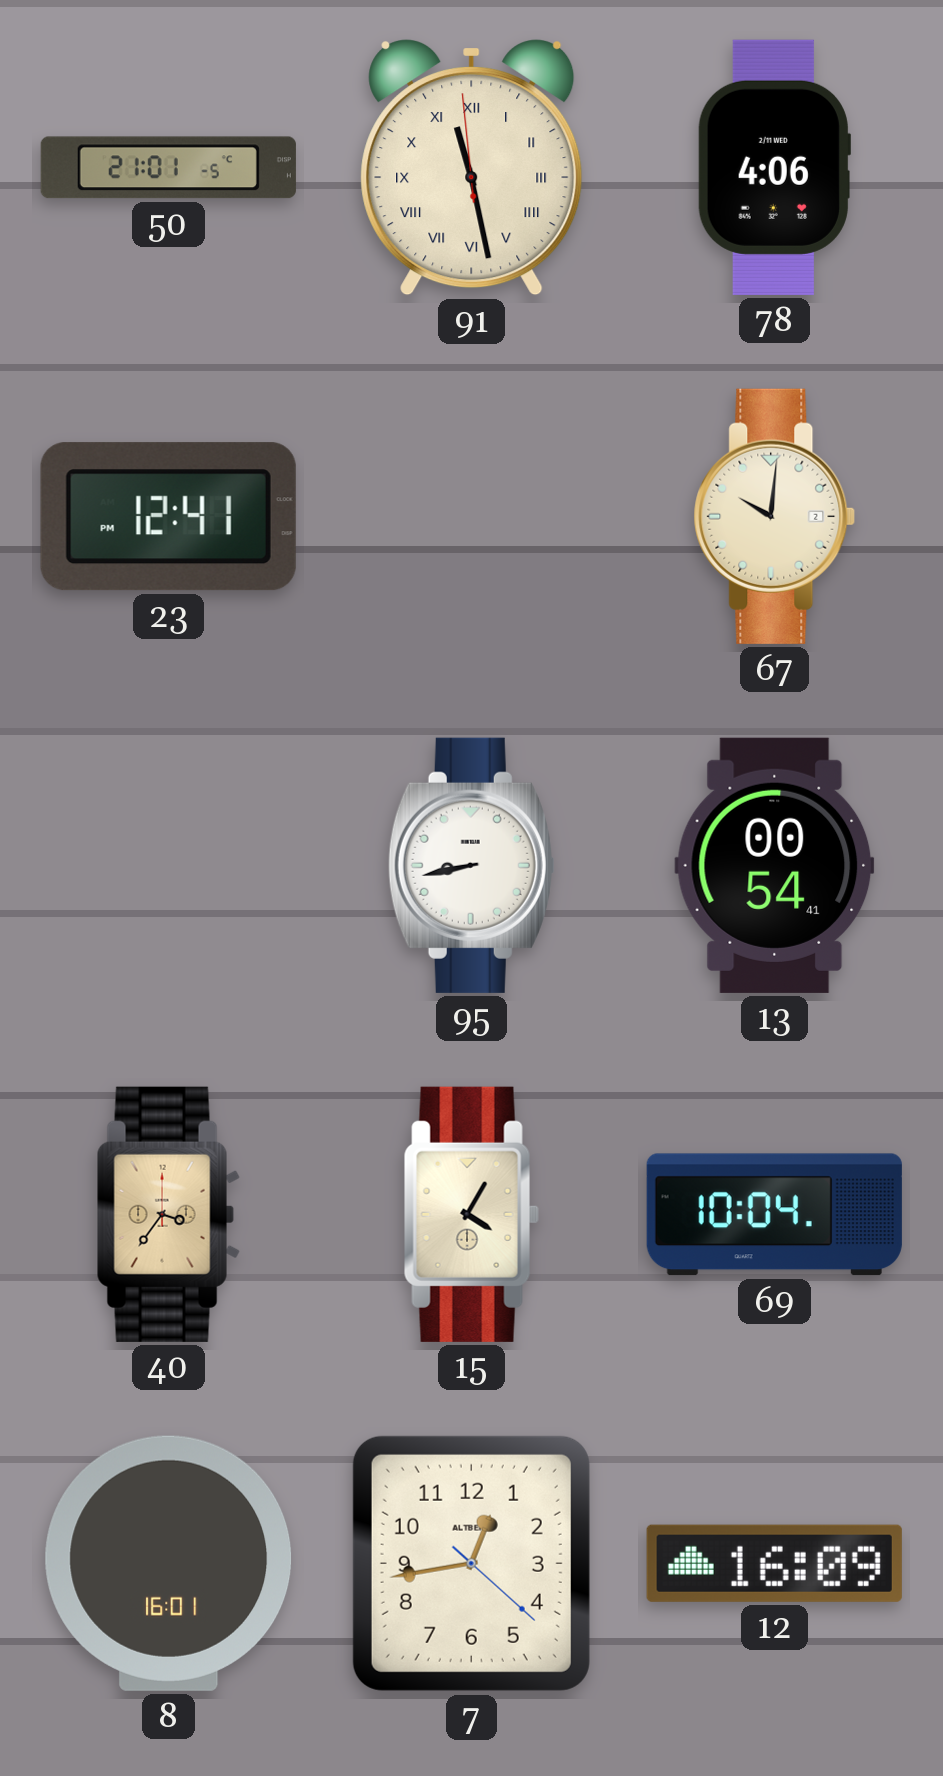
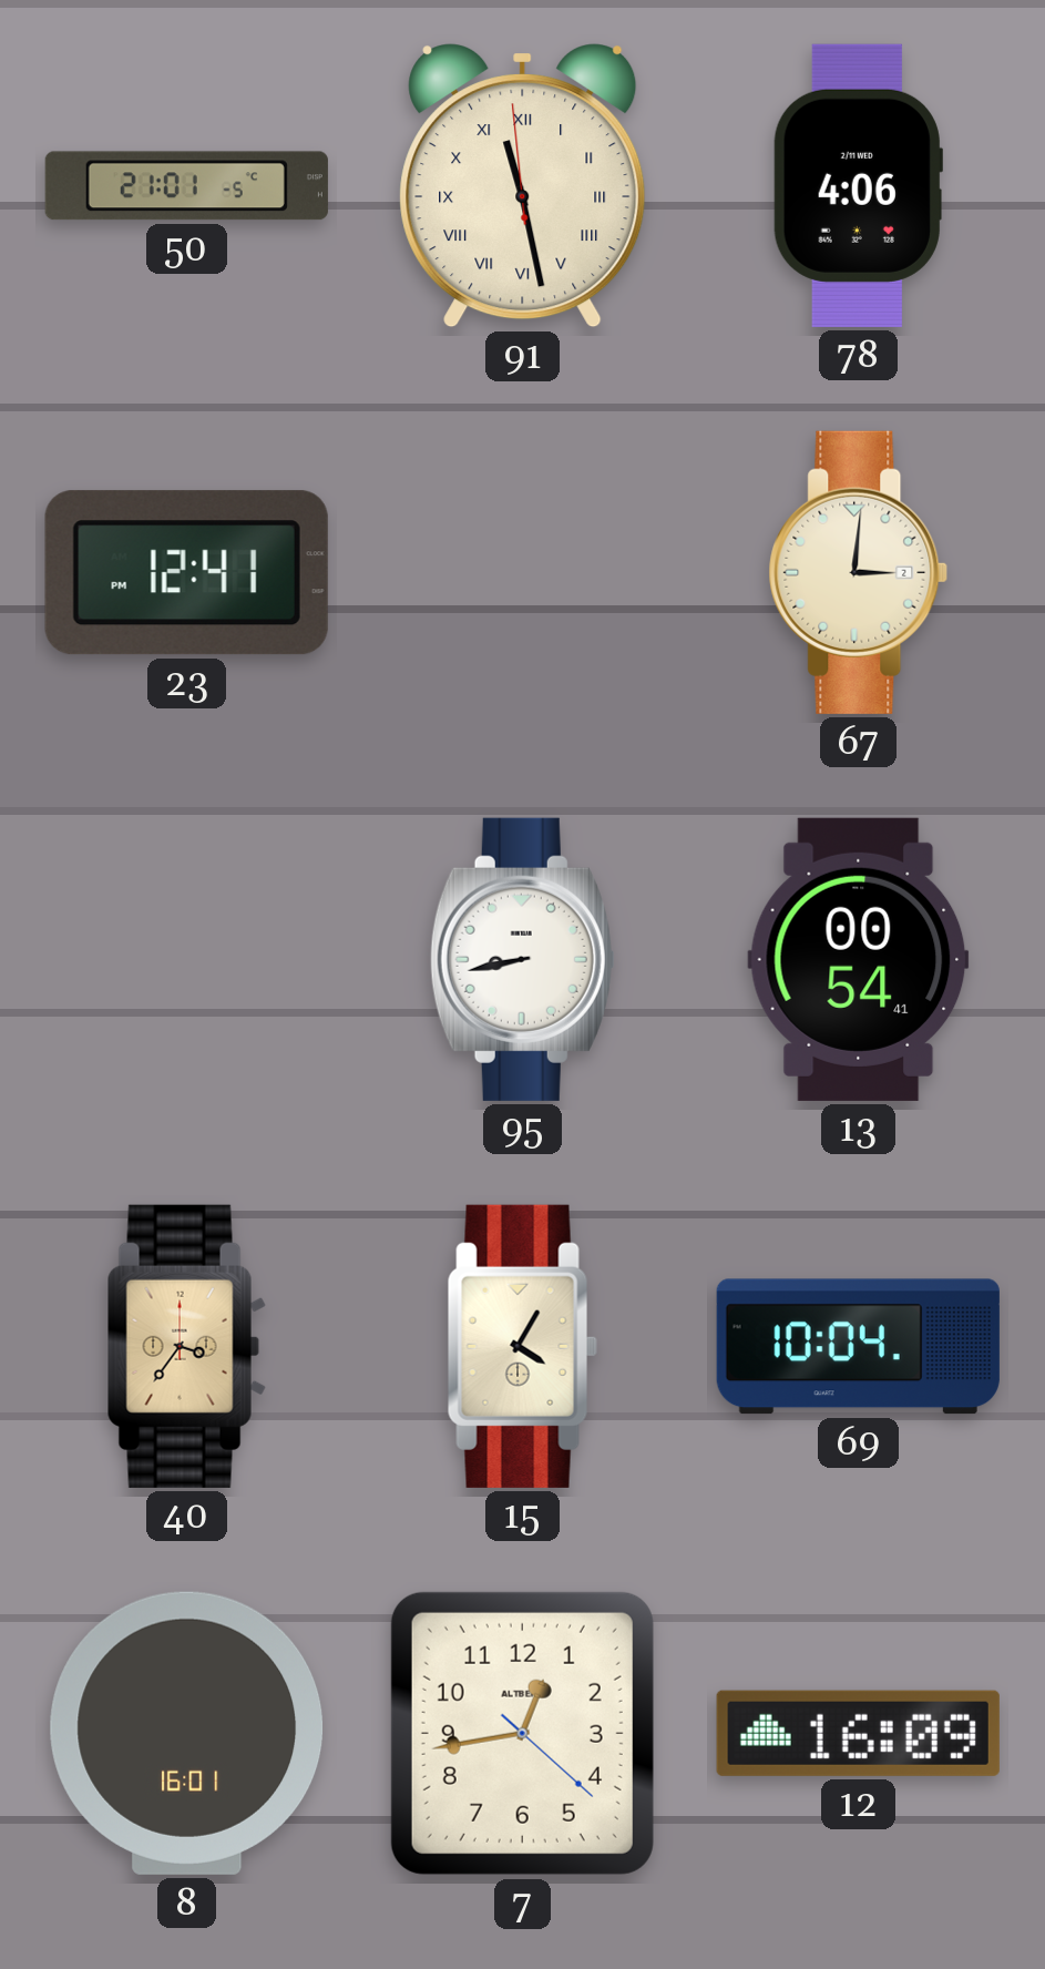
67: 10:01 -> 3:01 (859, 572)
